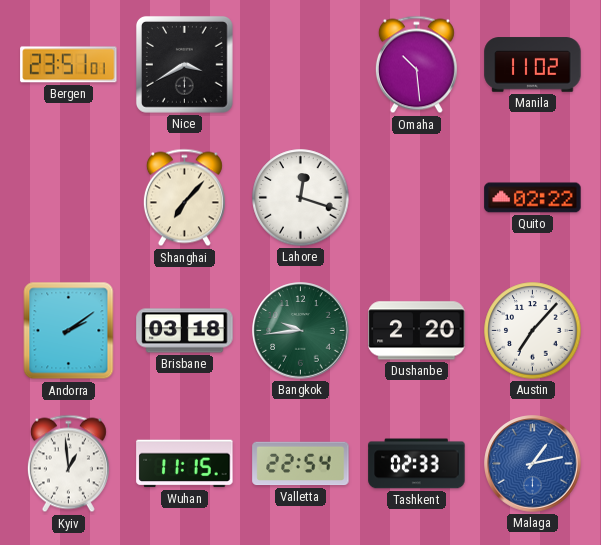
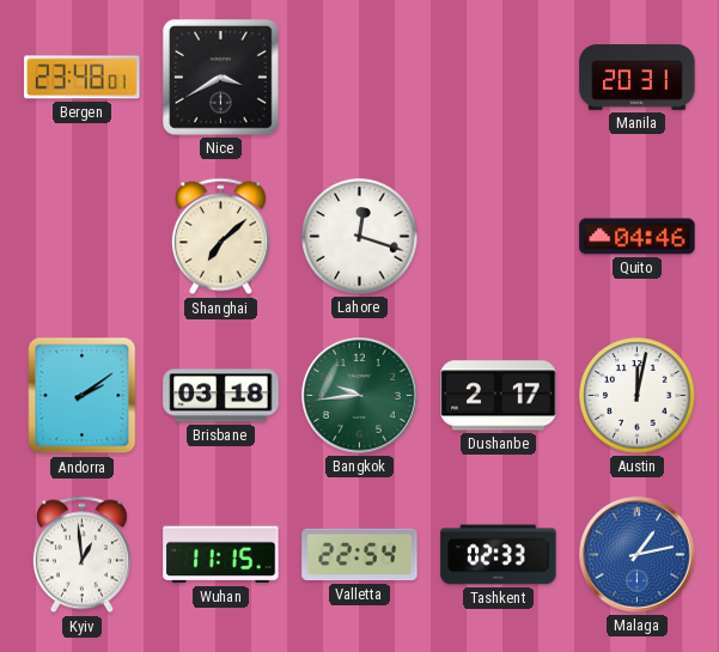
Bergen: 23:51 -> 23:48 (83, 78)
Omaha: 10:29 -> none (416, 65)
Manila: 11:02 -> 20:31 (638, 78)
Shanghai: 7:07 -> 7:08 (220, 237)
Quito: 02:22 -> 04:46 (638, 237)
Dushanbe: 2:20 -> 2:17 (499, 396)
Austin: 7:07 -> 12:02 (638, 396)
